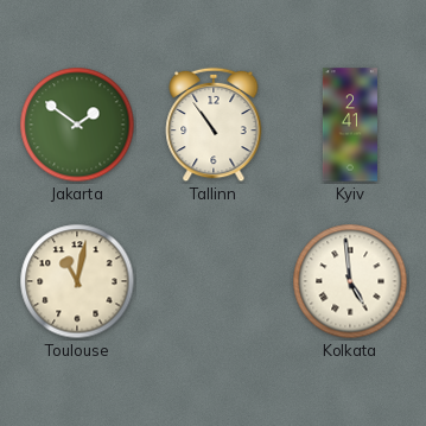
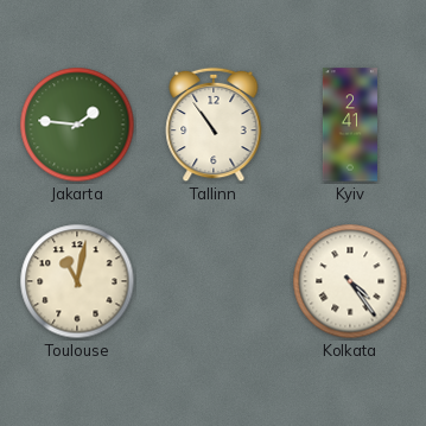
Jakarta: 1:51 -> 1:46 (77, 125)
Kolkata: 4:59 -> 4:24 (350, 281)
